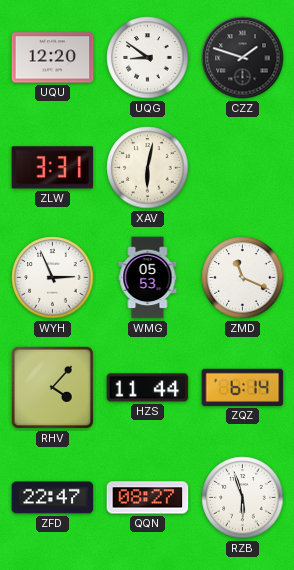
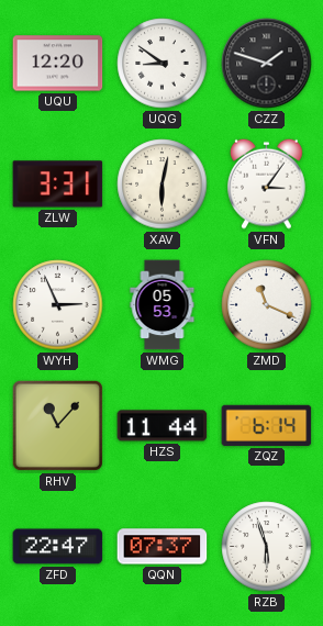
VFN: none -> 3:06 (267, 183)
RHV: 4:07 -> 11:07 (57, 425)
QQN: 08:27 -> 07:37 (163, 547)
